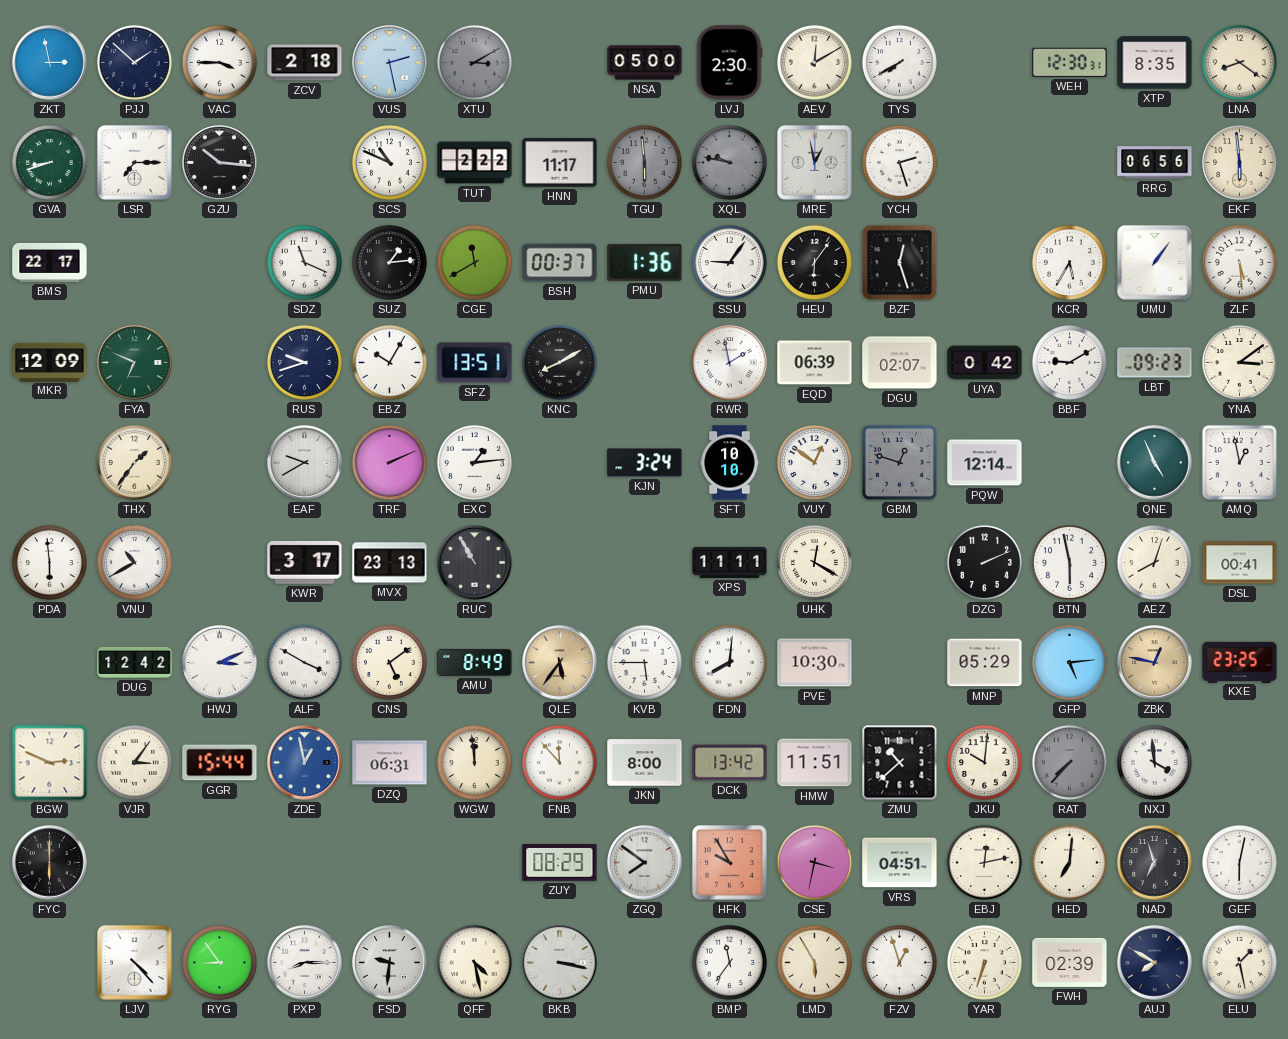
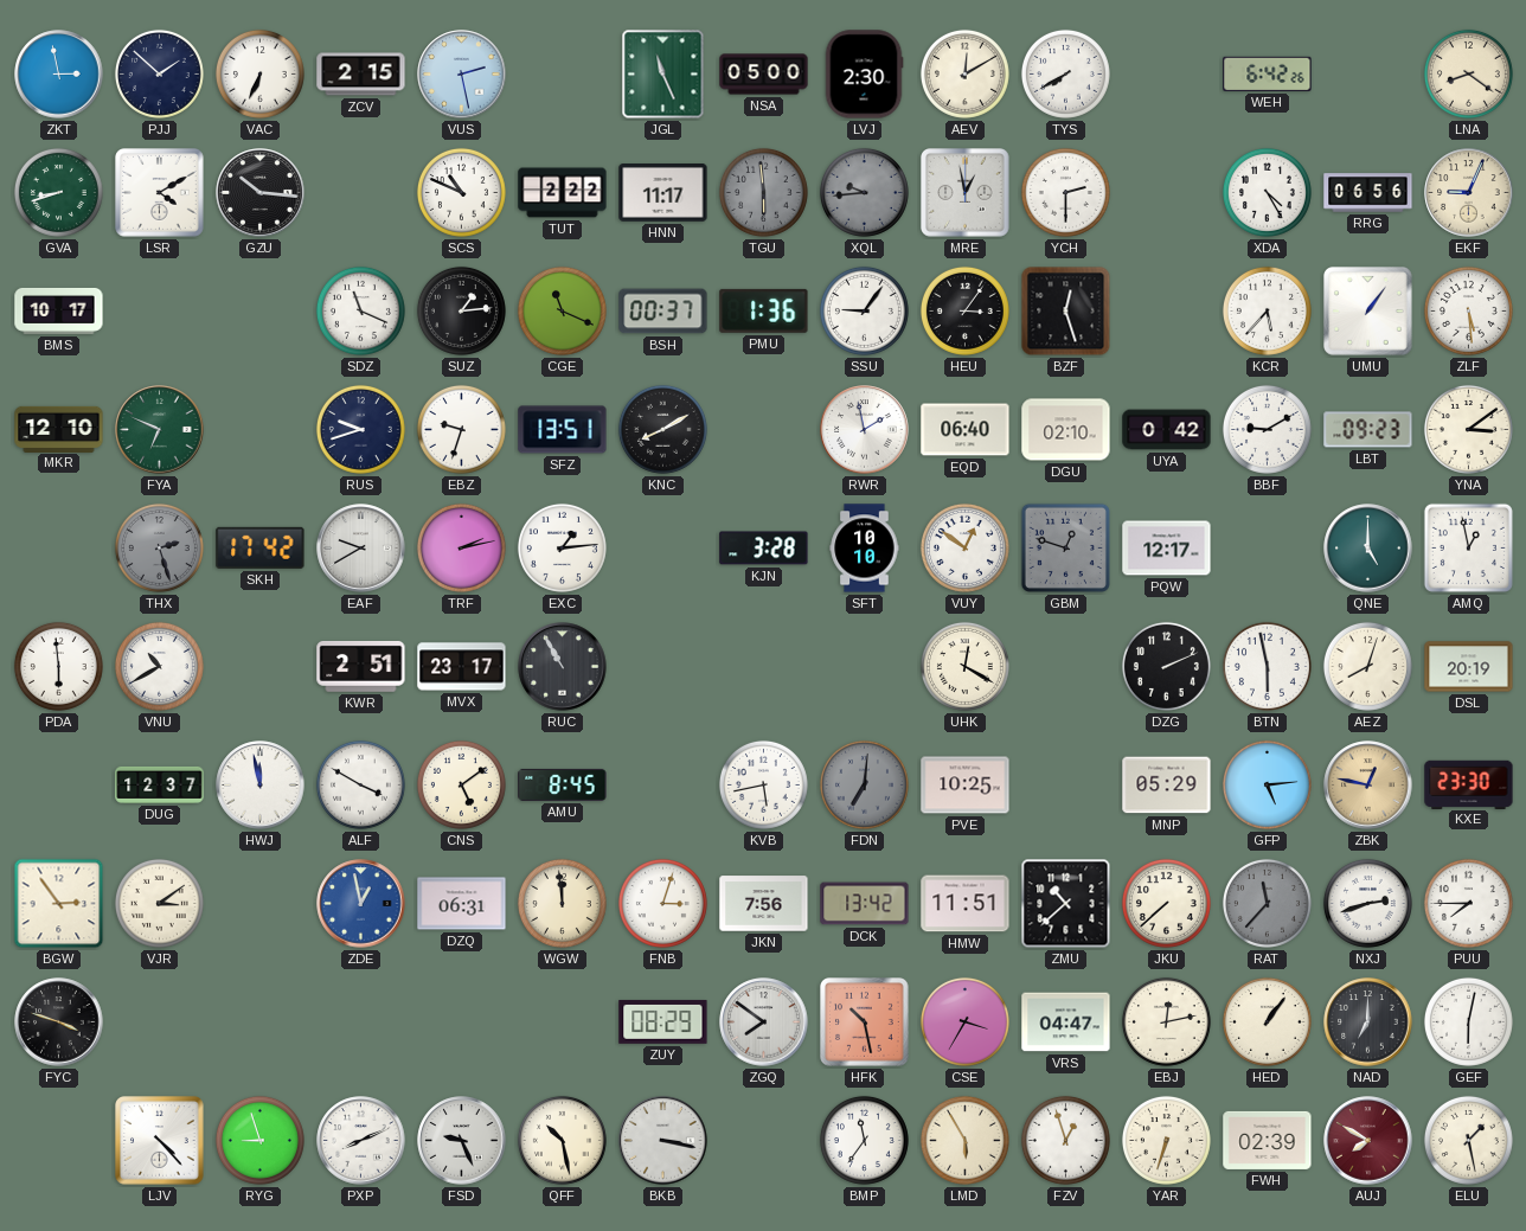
VAC: 3:45 -> 6:34 (259, 73)
ZCV: 2:18 -> 2:15 (361, 75)
XTU: 3:10 -> none (474, 62)
JGL: none -> 11:26 (663, 75)
WEH: 12:30 -> 6:42 (1268, 73)
XTP: 8:35 -> none (1155, 63)
LSR: 7:15 -> 4:10 (160, 193)
XQL: 9:47 -> 9:44 (864, 192)
YCH: 2:27 -> 2:30 (1065, 192)
XDA: none -> 4:25 (1267, 192)
EKF: 5:59 -> 9:04 (1469, 193)
BMS: 22:17 -> 10:17 (59, 310)
CGE: 11:40 -> 11:19 (562, 310)
HEU: 6:06 -> 3:06 (964, 310)
KCR: 5:35 -> 5:37 (1267, 310)
MKR: 12:09 -> 12:10 (59, 429)
EBZ: 10:05 -> 9:33 (461, 429)
EQD: 06:39 -> 06:40 (966, 430)
DGU: 02:07 -> 02:10 (1066, 430)
THX: 1:36 -> 2:27 (159, 547)
THX dial: cream -> grey (159, 547)
SKH: none -> 17:42 (261, 547)
TRF: 2:11 -> 2:13 (461, 547)
KJN: 3:24 -> 3:28 (764, 549)
PQW: 12:14 -> 12:17 (1167, 549)
QNE: 4:56 -> 5:00 (1368, 549)
KWR: 3:17 -> 2:51 (361, 666)
MVX: 23:13 -> 23:17 (462, 667)
XPS: 11:11 -> none (730, 562)
DSL: 00:41 -> 20:19 (1469, 667)
DUG: 12:42 -> 12:37 (160, 784)
HWJ: 3:11 -> 11:58 (261, 786)
AMU: 8:49 -> 8:45 (563, 784)
QLE: 5:36 -> none (560, 663)
KVB: 5:45 -> 5:43 (763, 784)
FDN: 8:01 -> 7:01 (864, 784)
FDN dial: white -> grey (864, 784)
PVE: 10:30 -> 10:25 (966, 786)
KXE: 23:25 -> 23:30 (1469, 784)
BGW: 2:49 -> 2:54 (59, 904)
VJR: 3:06 -> 3:09 (159, 903)
GGR: 15:44 -> none (220, 763)
FNB: 11:53 -> 3:03 (662, 903)
JKN: 8:00 -> 7:56 (764, 904)
JKU: 10:01 -> 7:38 (1166, 903)
RAT: 7:37 -> 11:37 (1267, 903)
NXJ: 3:59 -> 2:42 (1367, 903)
PUU: none -> 7:45 (1468, 903)
FYC: 6:00 -> 3:48 (59, 1022)
HFK: 9:55 -> 10:28 (865, 1022)
CSE: 3:32 -> 3:35 (964, 1021)
VRS: 04:51 -> 04:47 (1066, 1022)
HED: 7:01 -> 1:06 (1267, 1021)
NAD: 6:57 -> 7:00 (1368, 1022)
RYG: 8:54 -> 8:57 (259, 1140)
PXP: 8:15 -> 8:11 (361, 1141)
FSD: 9:31 -> 9:26 (462, 1141)
QFF: 4:28 -> 10:28 (562, 1140)
AUJ dial: navy -> burgundy (1368, 1141)
